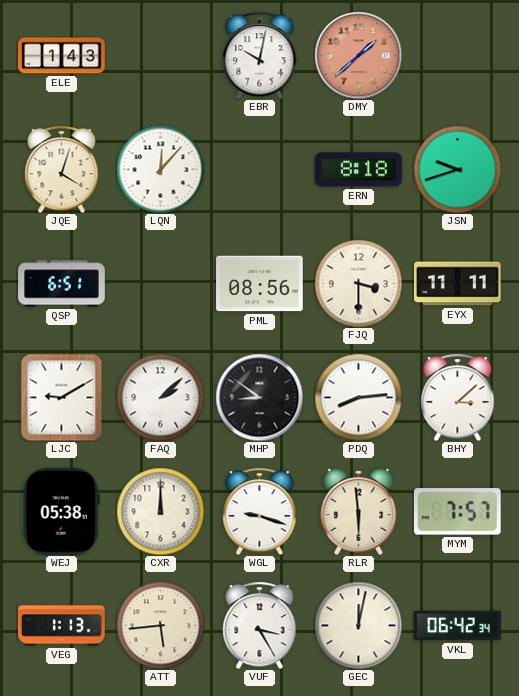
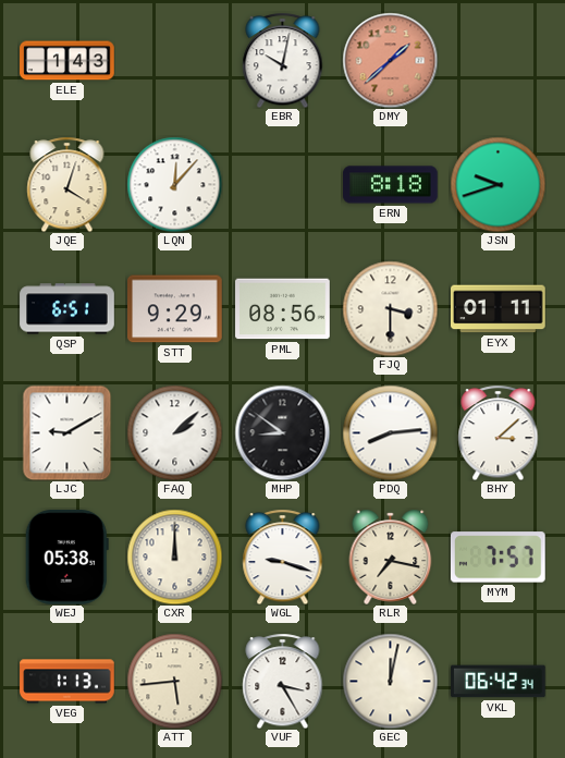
STT: none -> 9:29 (175, 309)
EYX: 11:11 -> 01:11 (499, 309)
RLR: 5:59 -> 7:17 (391, 557)
